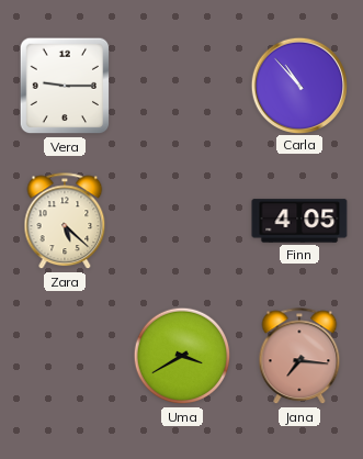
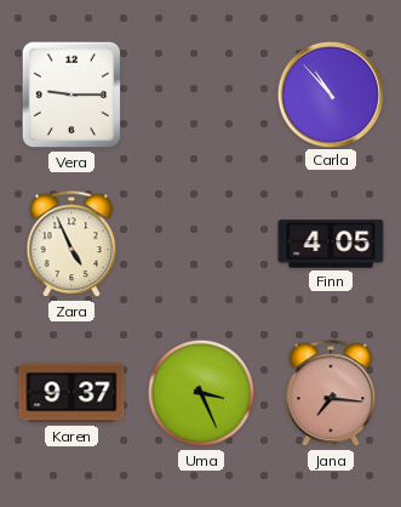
Zara: 5:22 -> 4:56 (71, 245)
Karen: none -> 9:37 (71, 393)
Uma: 3:40 -> 3:26 (201, 393)
